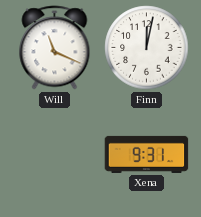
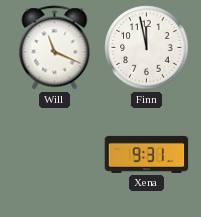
Finn: 12:02 -> 11:58 (147, 48)
